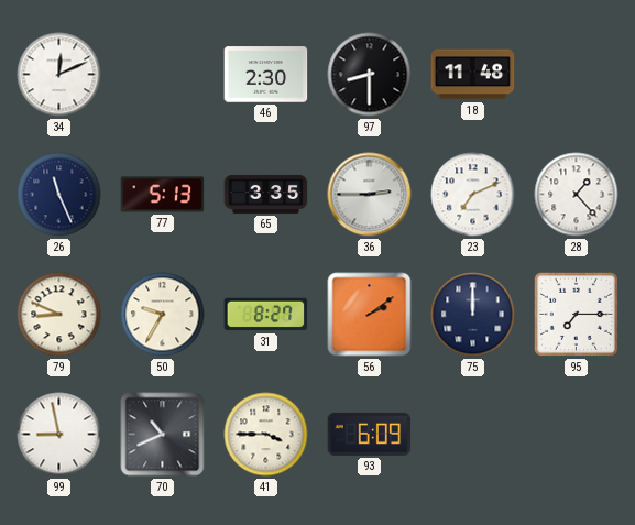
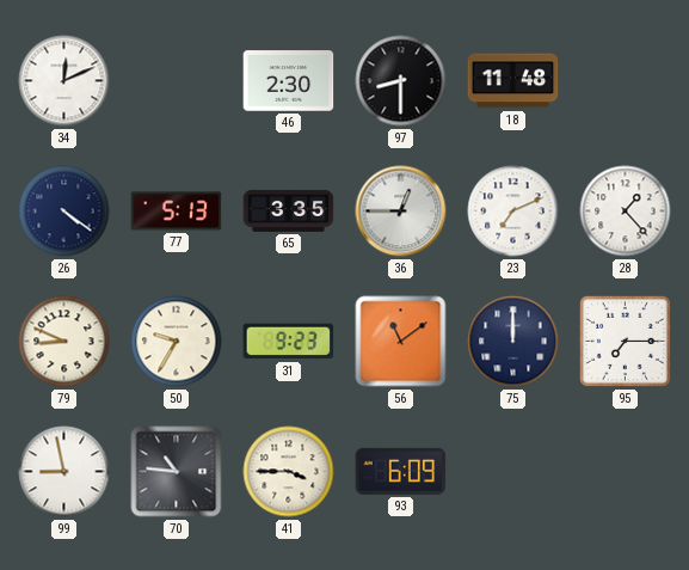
26: 11:26 -> 4:21 (64, 212)
36: 2:45 -> 12:45 (401, 212)
31: 8:27 -> 9:23 (289, 342)
56: 2:09 -> 11:09 (401, 342)
70: 10:41 -> 10:46 (177, 472)
